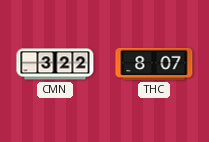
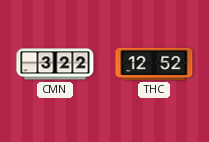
THC: 8:07 -> 12:52 (154, 64)
